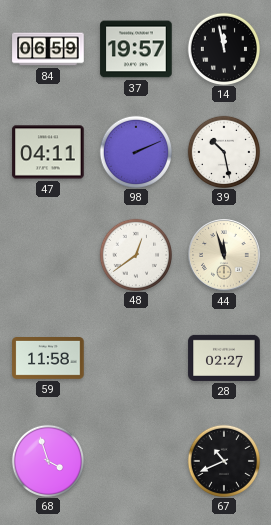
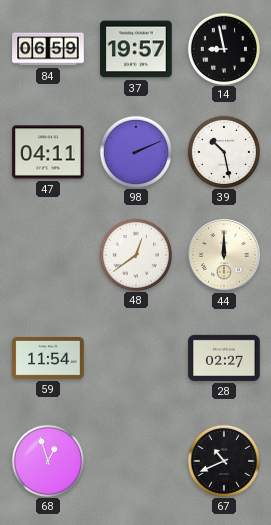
14: 11:58 -> 8:58 (223, 48)
44: 11:57 -> 12:00 (224, 255)
59: 11:58 -> 11:54 (48, 359)
68: 3:57 -> 12:57 (47, 460)
